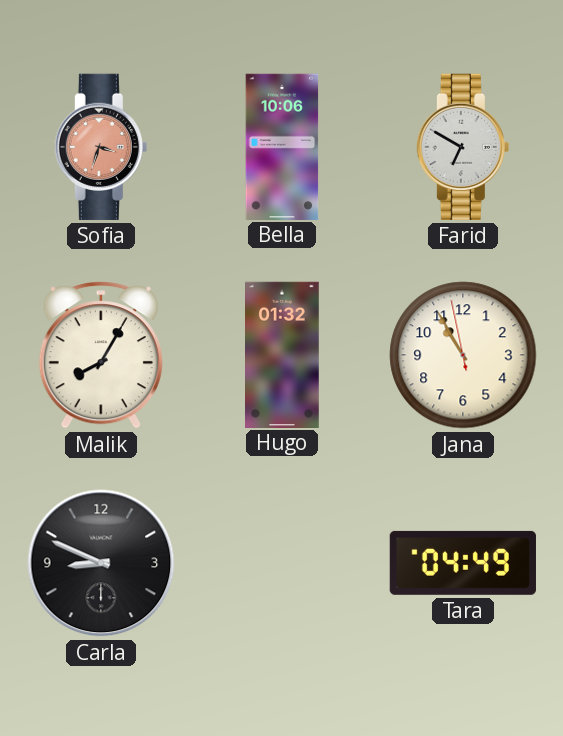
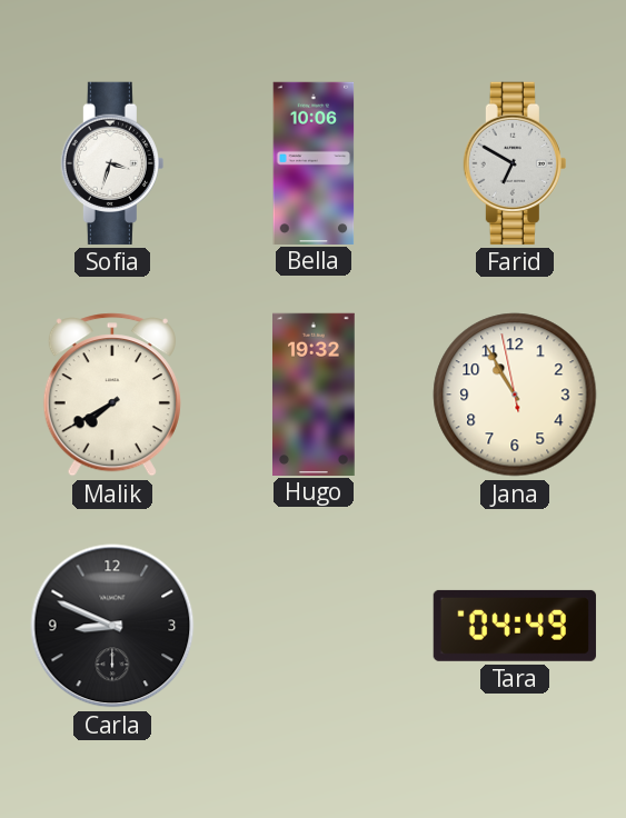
Sofia dial: salmon -> white (112, 163)
Malik: 8:05 -> 7:40 (112, 395)
Hugo: 01:32 -> 19:32 (315, 393)
